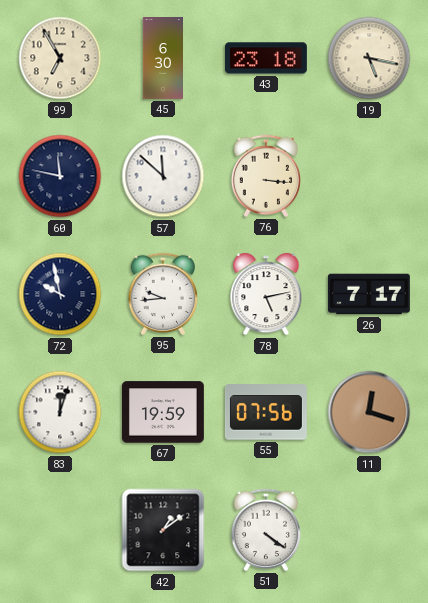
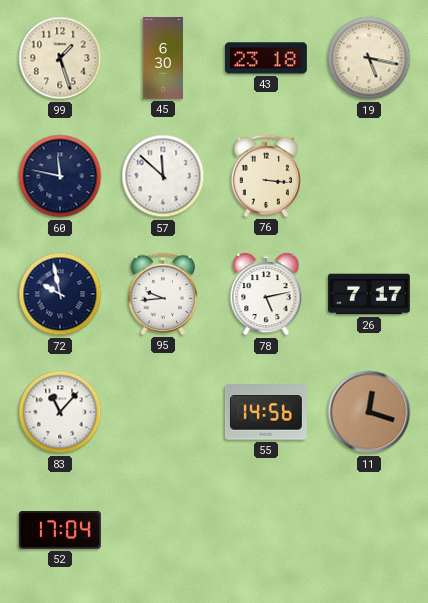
99: 6:55 -> 1:27 (60, 58)
83: 12:03 -> 11:07 (60, 412)
67: 19:59 -> none (163, 412)
55: 07:56 -> 14:56 (266, 412)
52: none -> 17:04 (60, 530)
42: 1:09 -> none (163, 530)
51: 4:21 -> none (265, 530)
